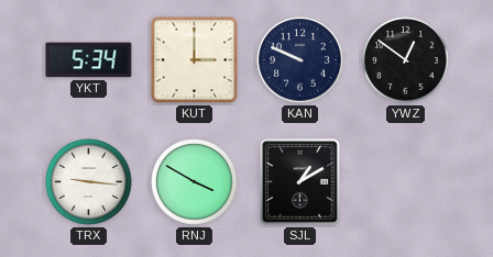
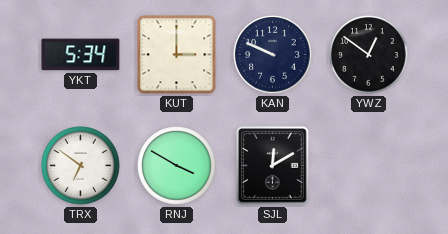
TRX: 9:16 -> 6:51 (81, 166)
SJL: 1:10 -> 12:10 (273, 166)
